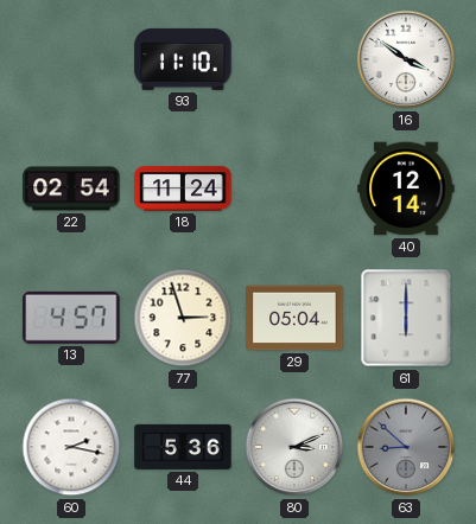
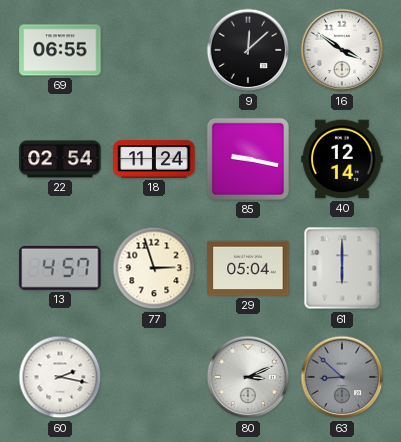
69: none -> 06:55 (60, 50)
93: 11:10 -> none (183, 59)
9: none -> 12:08 (248, 50)
85: none -> 9:17 (248, 159)
44: 5:36 -> none (183, 447)
